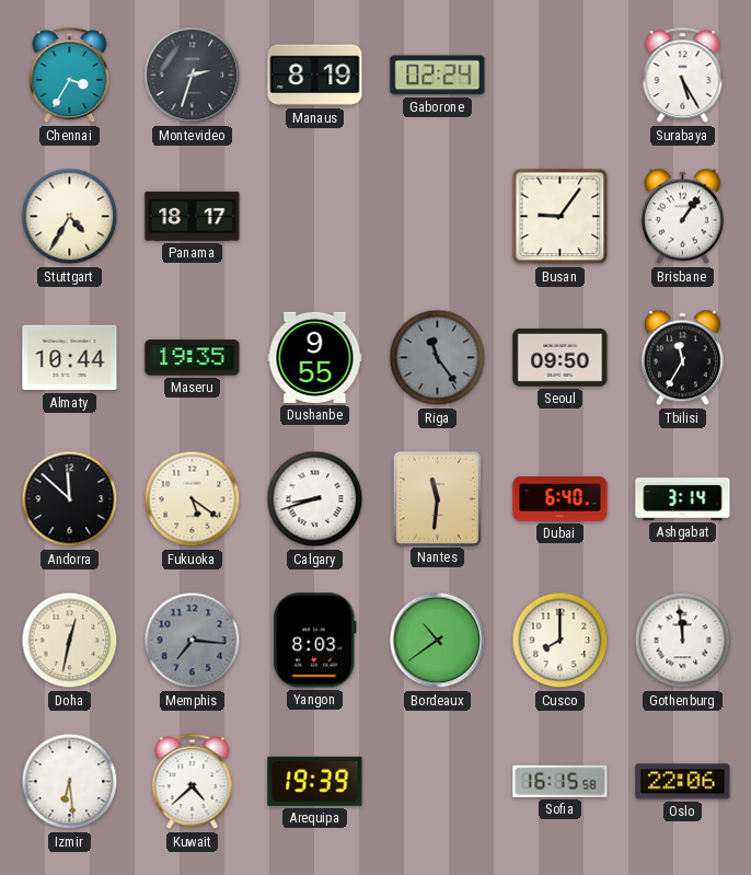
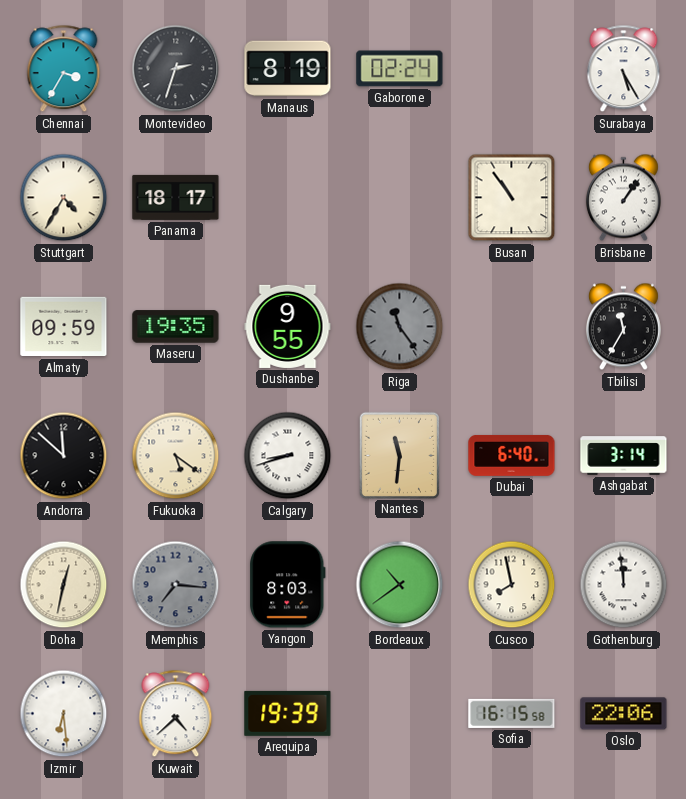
Busan: 9:06 -> 10:54 (512, 198)
Almaty: 10:44 -> 09:59 (64, 327)
Seoul: 09:50 -> none (561, 357)
Cusco: 8:00 -> 7:58 (512, 585)
